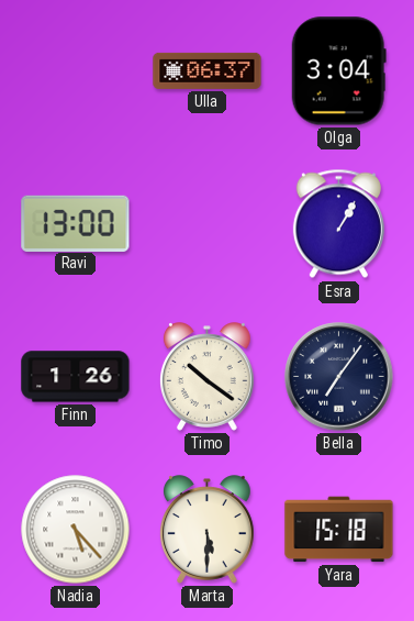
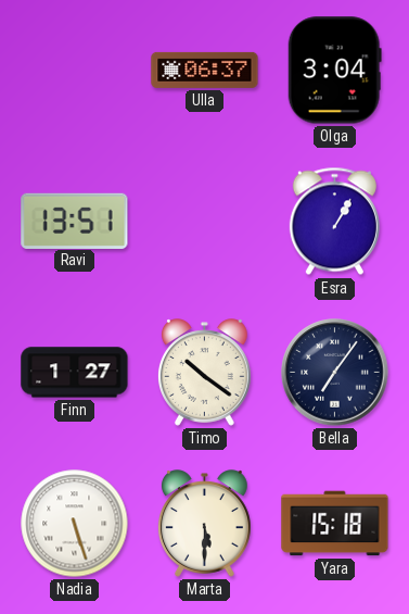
Ravi: 13:00 -> 13:51 (75, 221)
Finn: 1:26 -> 1:27 (75, 373)
Nadia: 5:23 -> 5:27 (75, 524)
